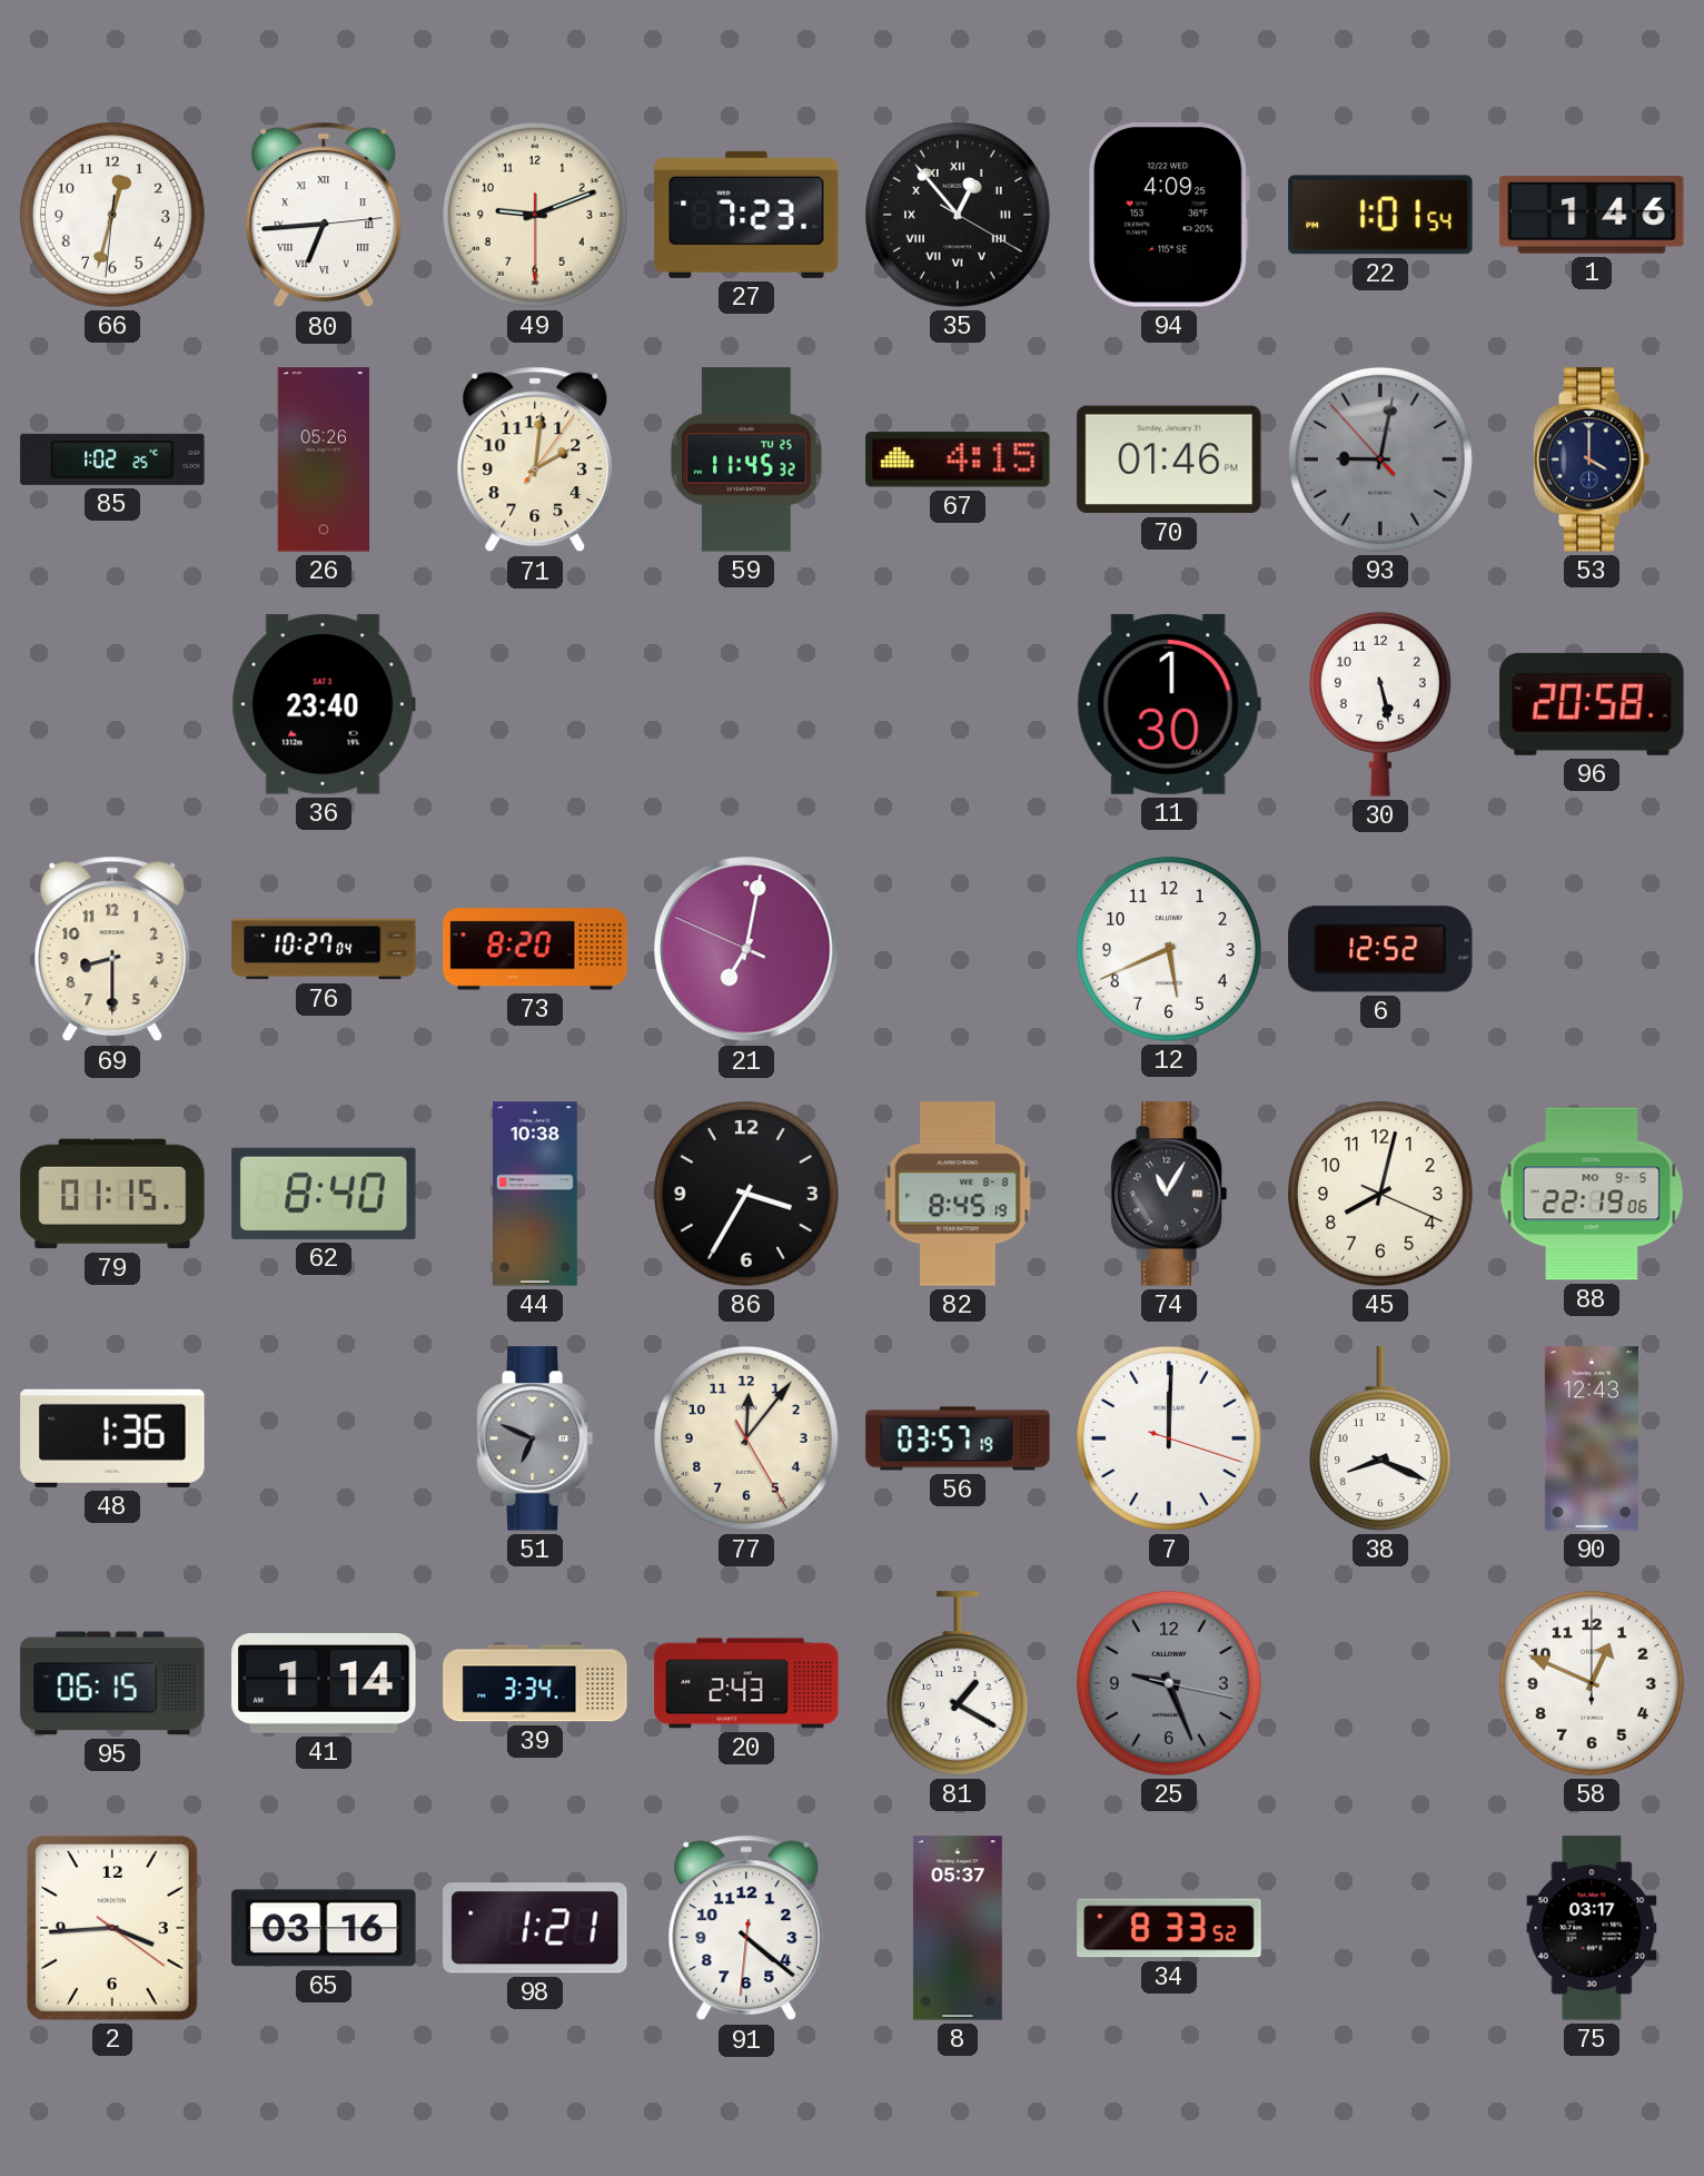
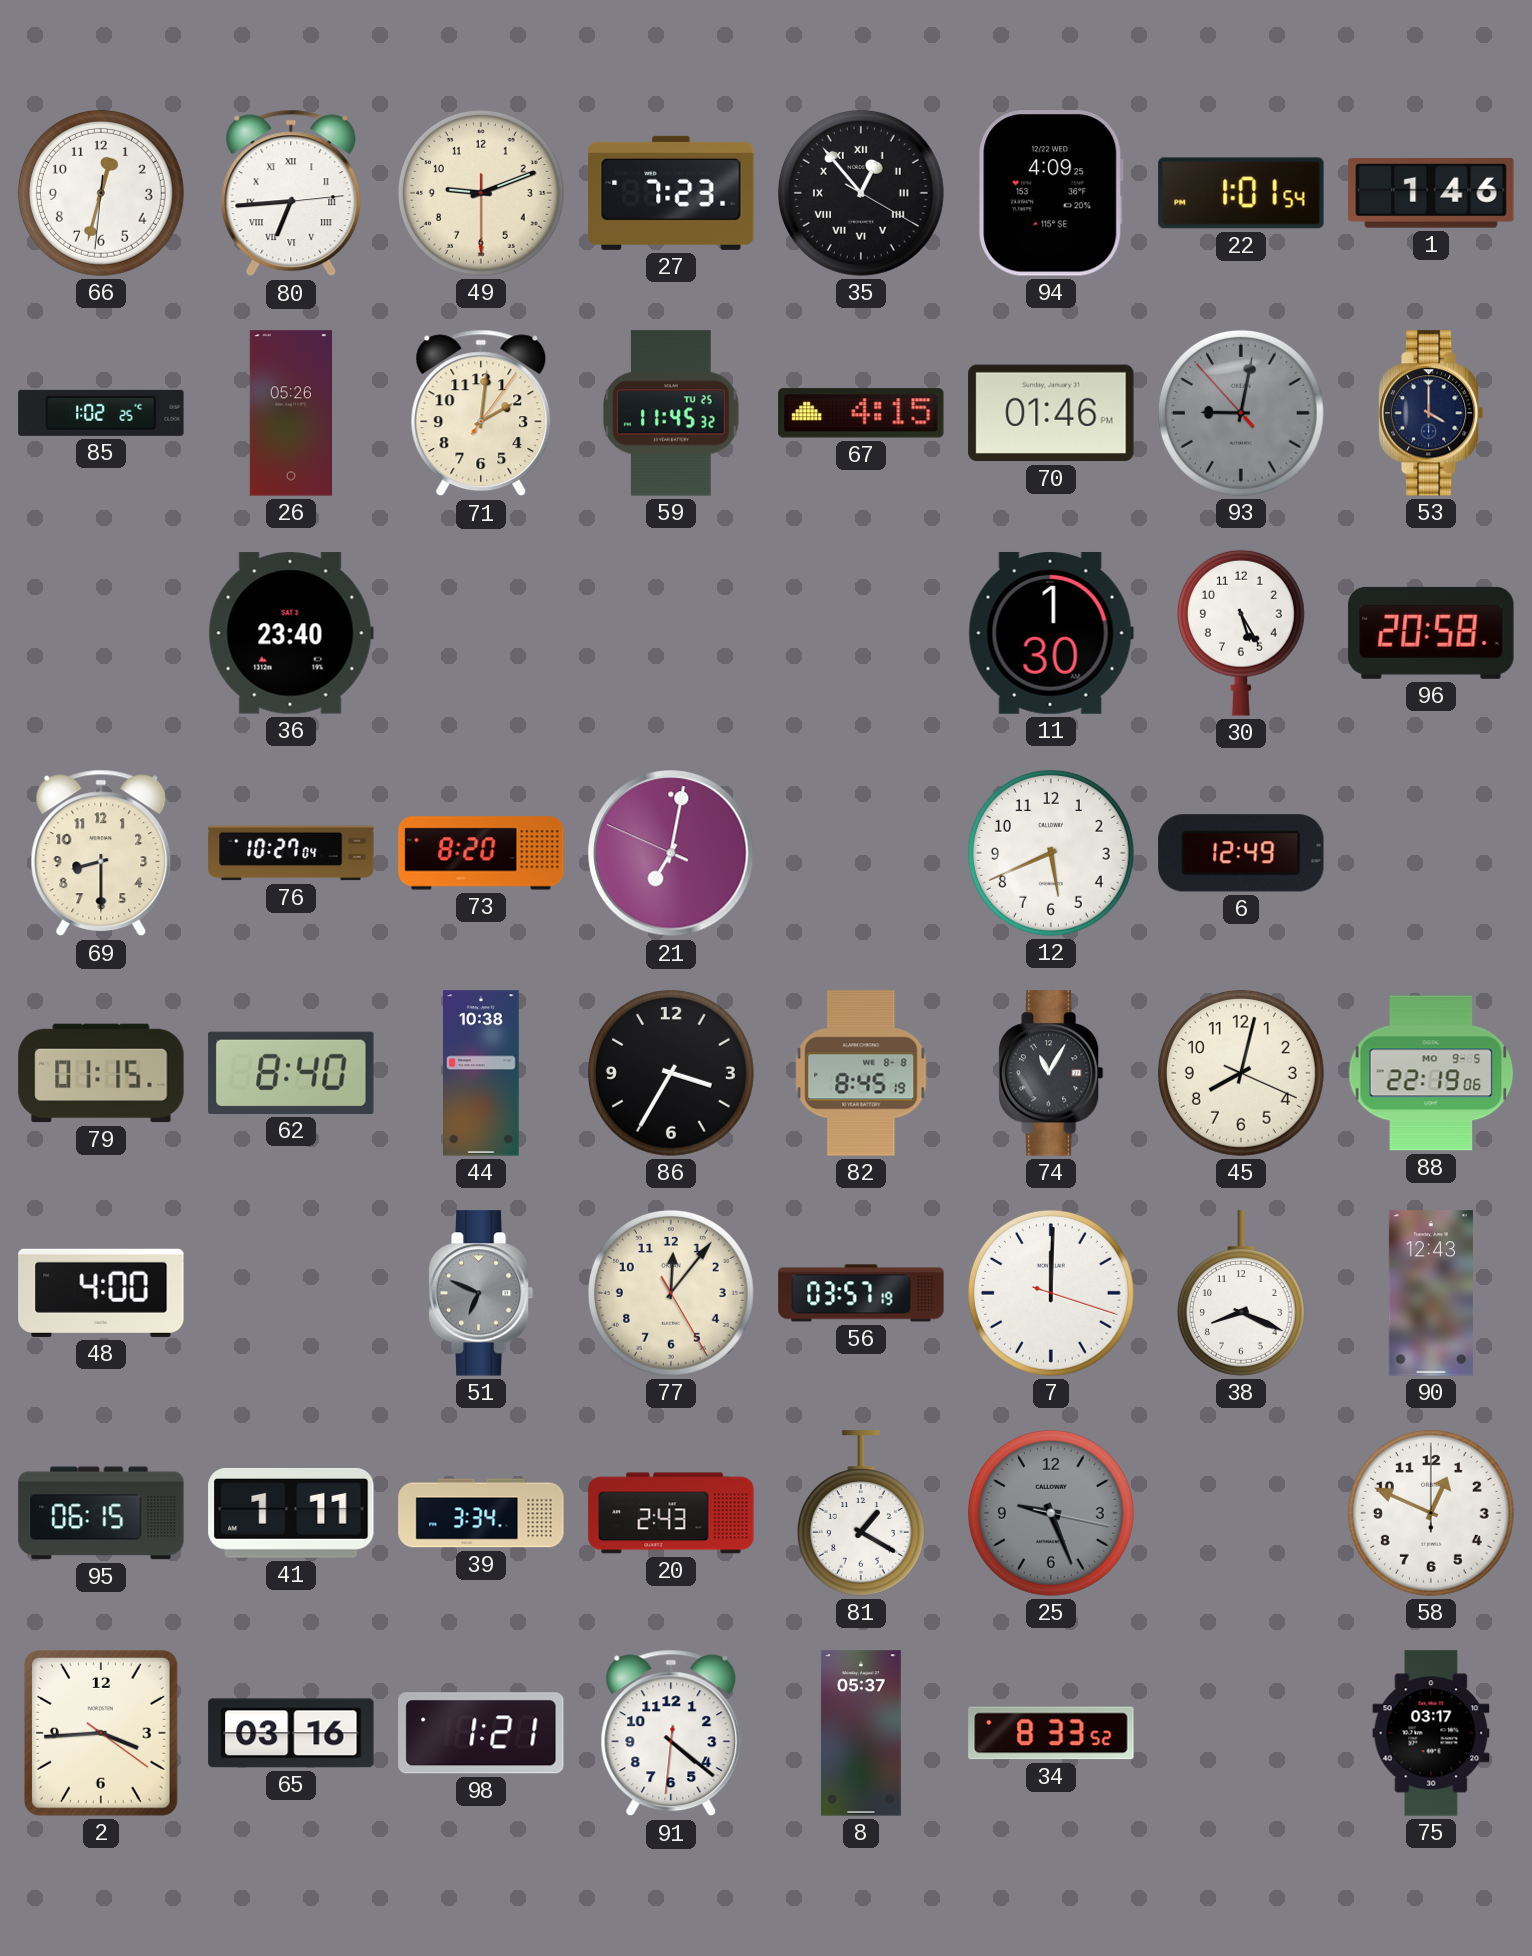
30: 5:28 -> 5:25 (1241, 633)
6: 12:52 -> 12:49 (1241, 853)
48: 1:36 -> 4:00 (101, 1293)
41: 1:14 -> 1:11 (291, 1513)
